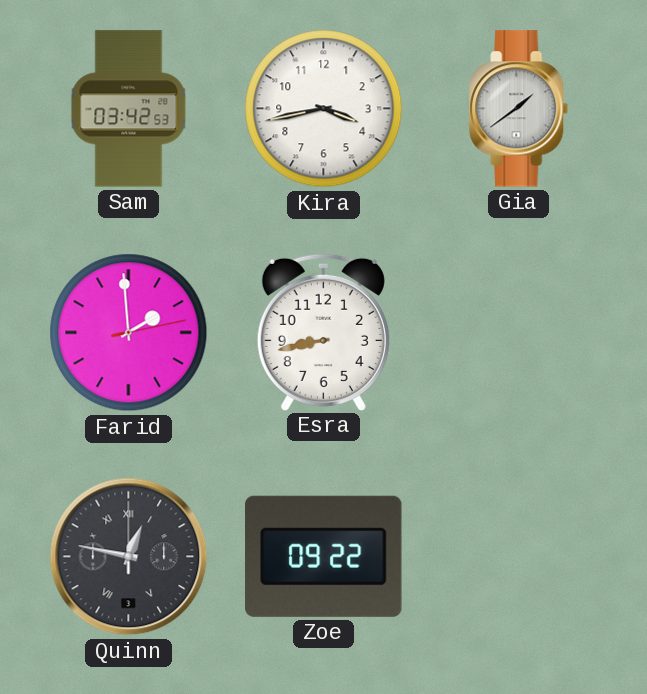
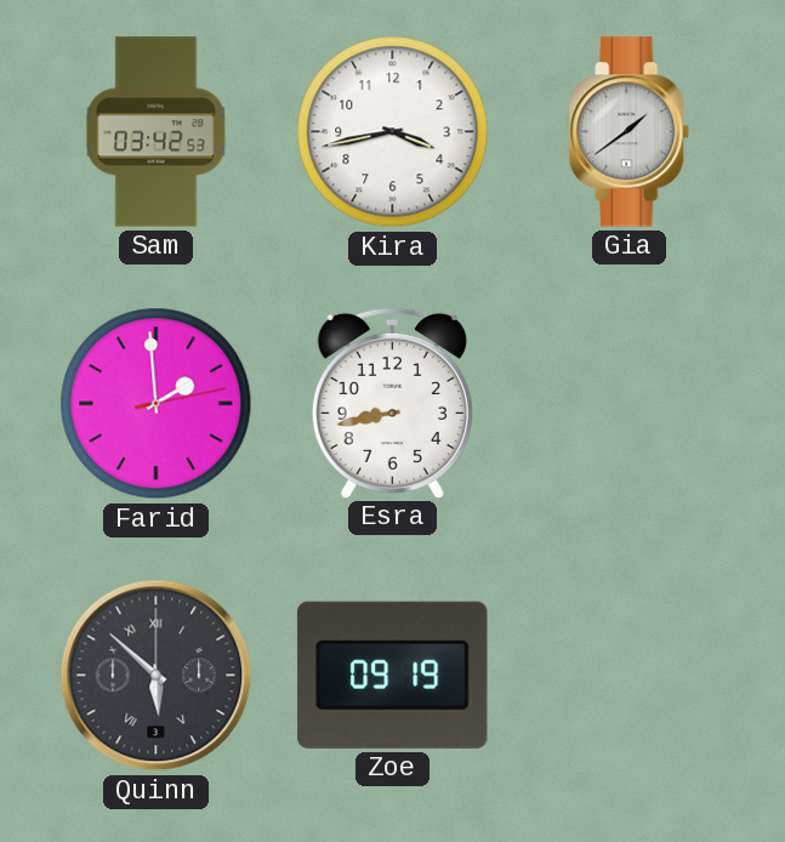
Quinn: 12:47 -> 5:52 (157, 676)
Zoe: 09:22 -> 09:19 (393, 675)
